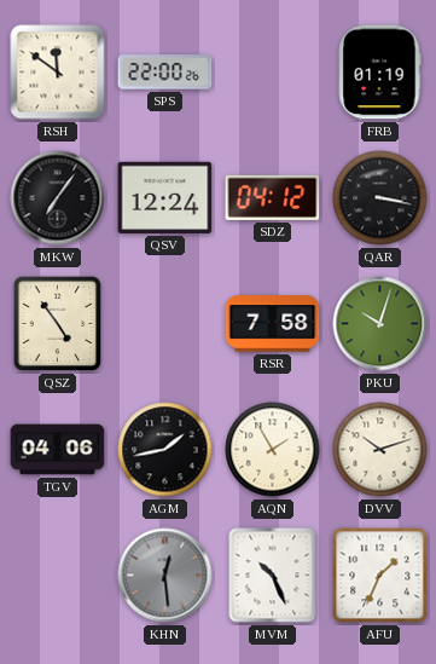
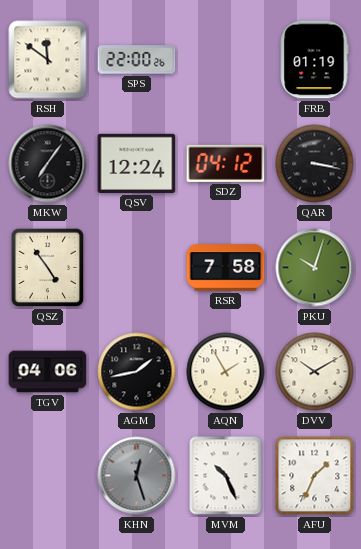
DVV: 10:12 -> 10:10 (315, 372)
KHN: 12:29 -> 12:27 (137, 476)
